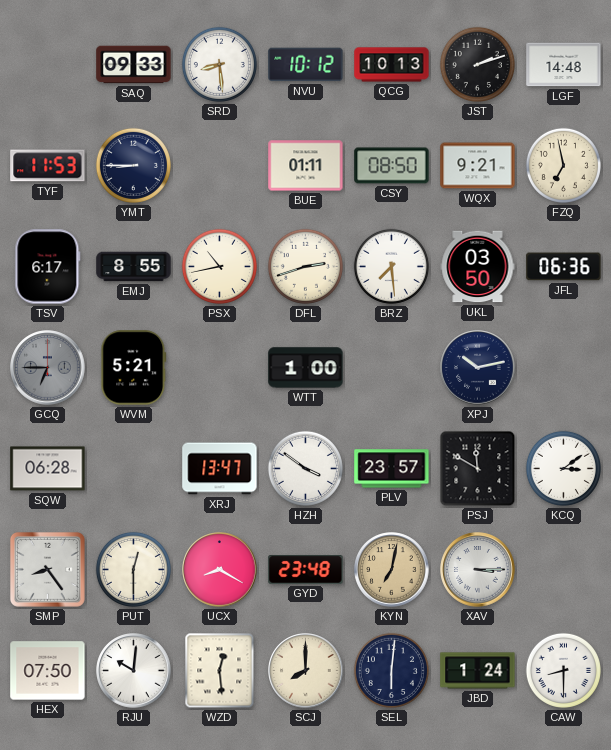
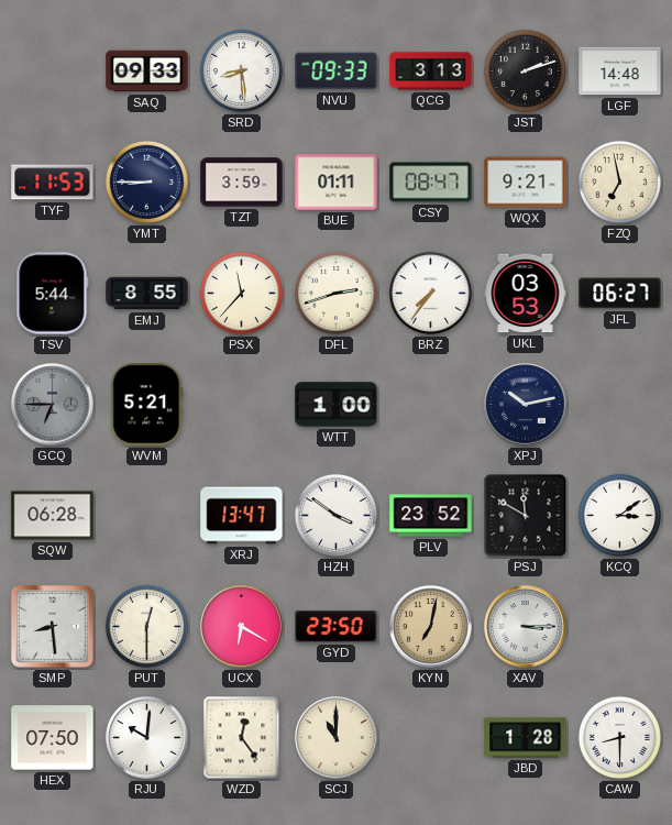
NVU: 10:12 -> 09:33 (337, 71)
QCG: 10:13 -> 3:13 (431, 71)
TZT: none -> 3:59 (242, 183)
CSY: 08:50 -> 08:47 (431, 183)
TSV: 6:17 -> 5:44 (53, 294)
PSX: 10:43 -> 11:37 (241, 293)
BRZ: 7:29 -> 7:36 (430, 293)
UKL: 03:50 -> 03:53 (526, 294)
JFL: 06:36 -> 06:27 (620, 294)
PLV: 23:57 -> 23:52 (431, 516)
SMP: 8:24 -> 8:29 (52, 626)
UCX: 8:20 -> 6:20 (242, 627)
GYD: 23:48 -> 23:50 (337, 627)
WZD: 12:29 -> 12:24 (242, 738)
SCJ: 8:00 -> 11:00 (337, 738)
SEL: 6:01 -> none (391, 670)
JBD: 1:24 -> 1:28 (526, 738)
